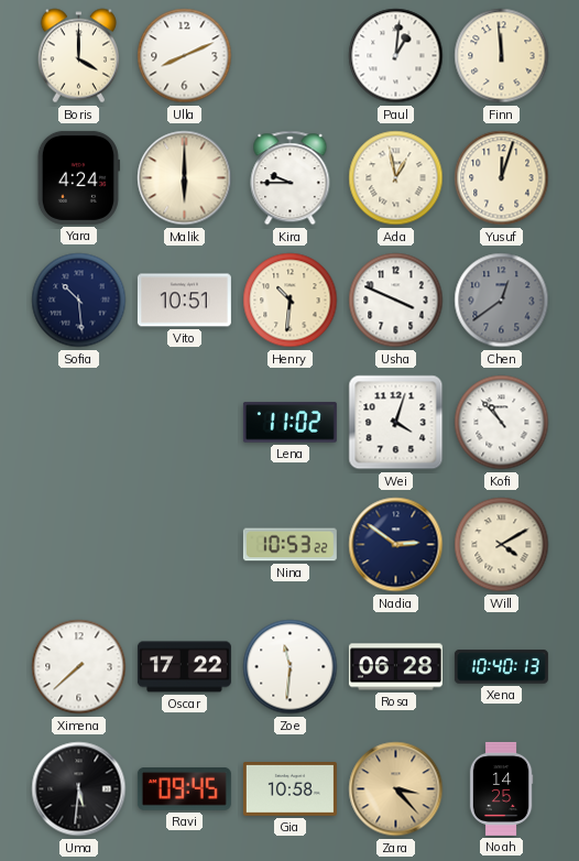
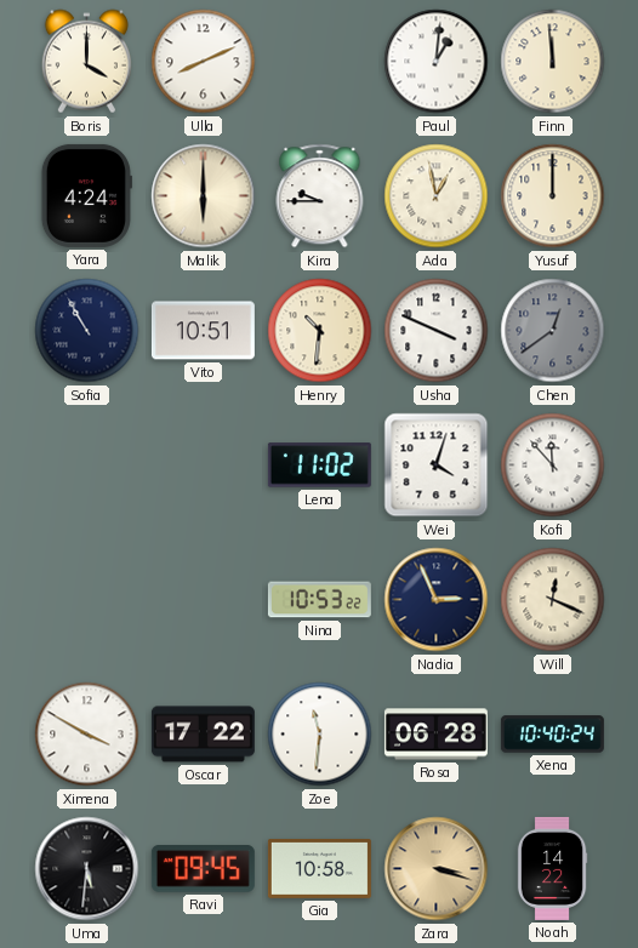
Yusuf: 12:03 -> 12:00 (553, 196)
Sofia: 10:29 -> 10:55 (87, 331)
Kofi: 10:53 -> 11:53 (553, 466)
Nadia: 2:51 -> 2:56 (437, 600)
Will: 4:10 -> 12:19 (553, 600)
Ximena: 7:38 -> 3:50 (87, 735)
Xena: 10:40:13 -> 10:40:24 (552, 735)
Zara: 3:23 -> 3:18 (437, 869)
Noah: 14:25 -> 14:22 (552, 868)
